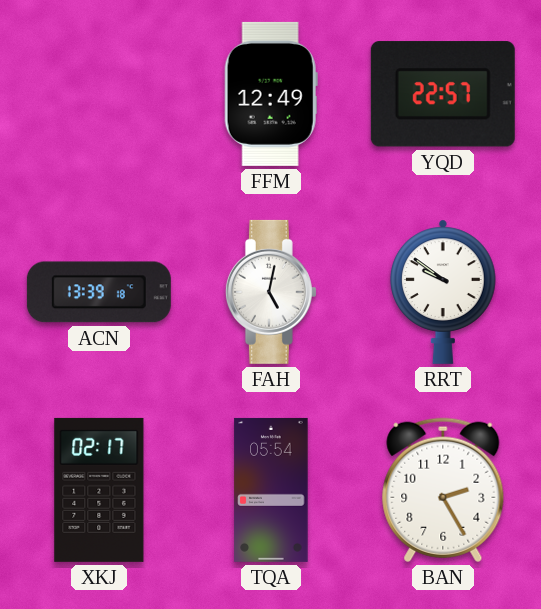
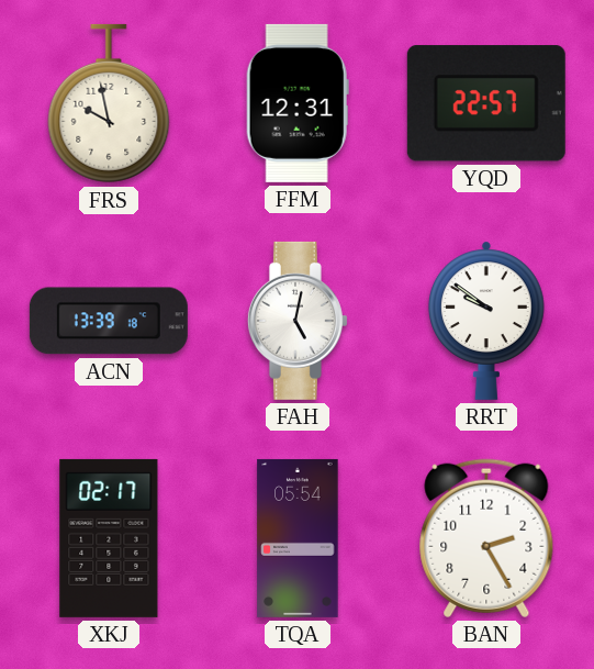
FRS: none -> 9:58 (109, 103)
FFM: 12:49 -> 12:31 (298, 103)
